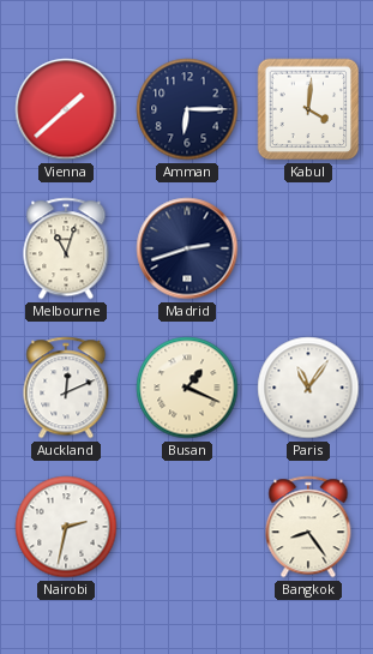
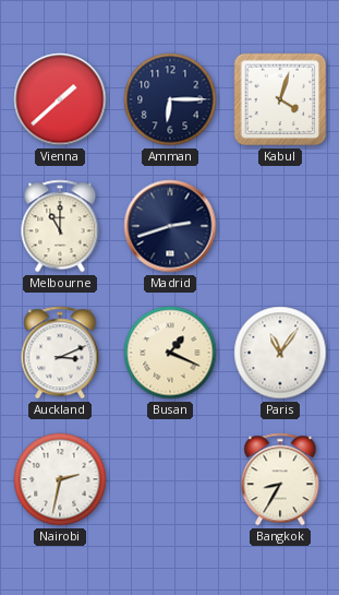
Kabul: 4:01 -> 4:03 (280, 99)
Melbourne: 11:03 -> 11:00 (60, 226)
Auckland: 12:11 -> 3:11 (60, 353)
Bangkok: 8:24 -> 8:35 (280, 479)
